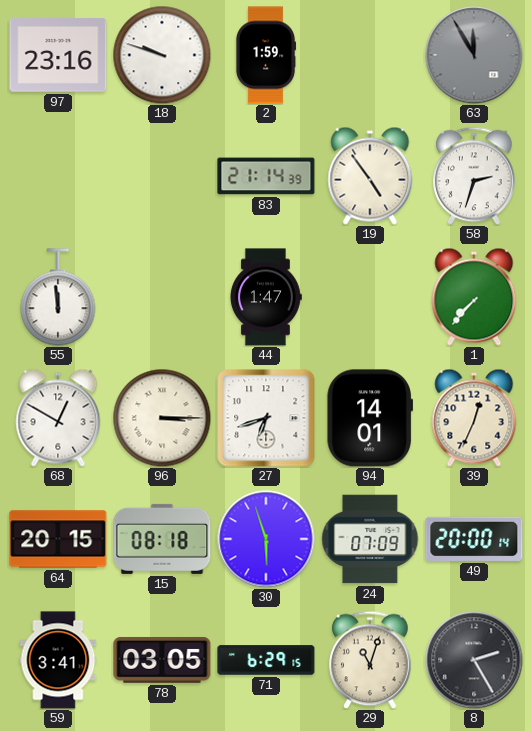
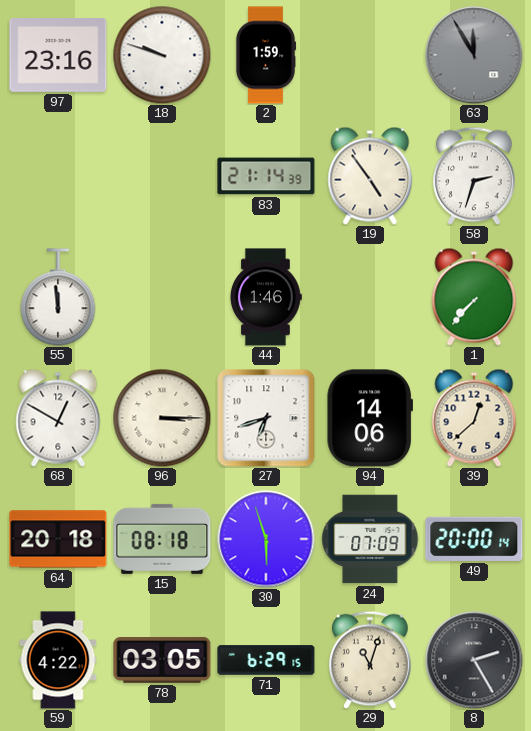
44: 1:47 -> 1:46 (266, 297)
94: 14:01 -> 14:06 (369, 418)
39: 12:34 -> 12:38 (474, 418)
64: 20:15 -> 20:18 (58, 539)
59: 3:41 -> 4:22 (58, 660)
